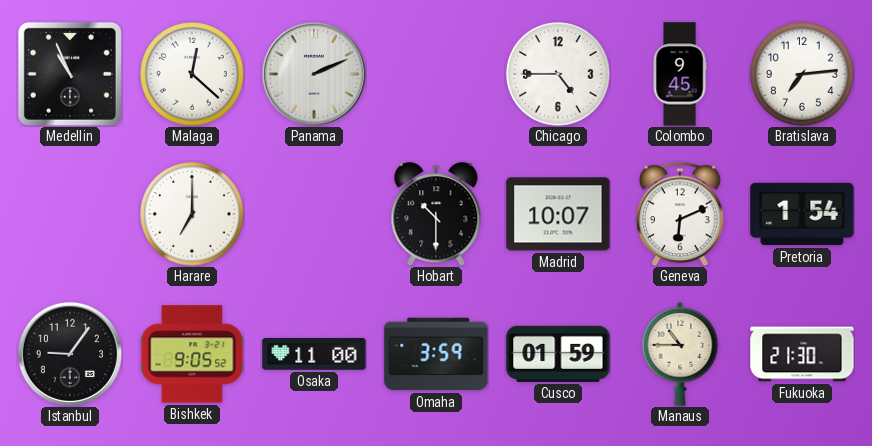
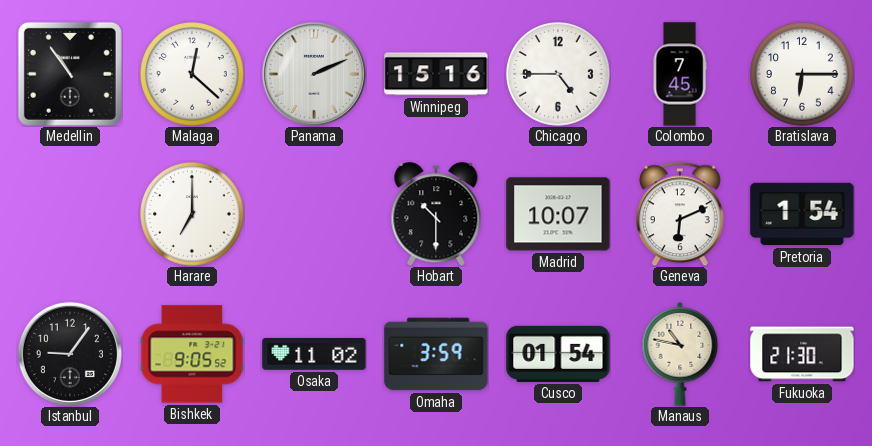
Medellin: 10:56 -> 10:54 (70, 74)
Winnipeg: none -> 15:16 (436, 74)
Colombo: 9:45 -> 7:45 (680, 74)
Bratislava: 7:14 -> 6:15 (803, 75)
Osaka: 11:00 -> 11:02 (314, 354)
Cusco: 01:59 -> 01:54 (558, 354)
Manaus: 10:45 -> 10:47 (680, 355)
